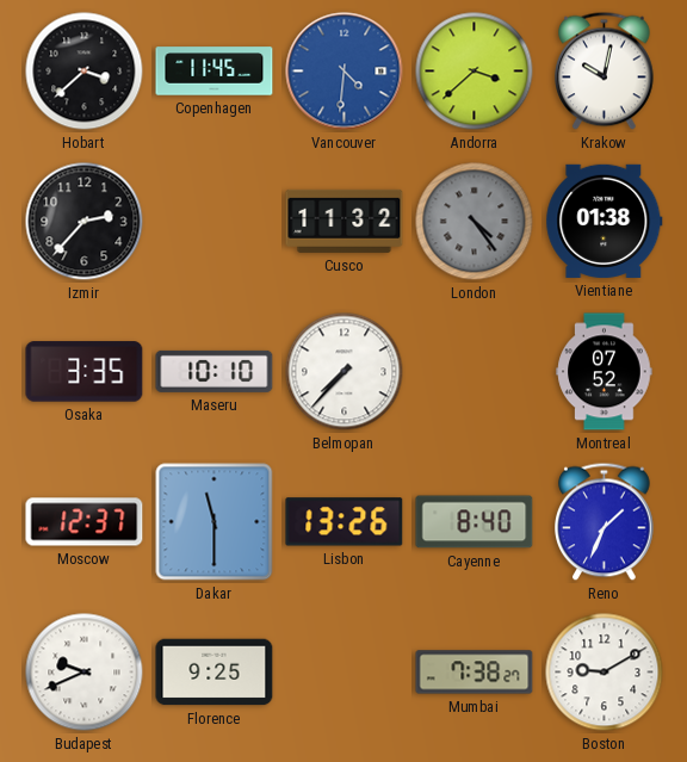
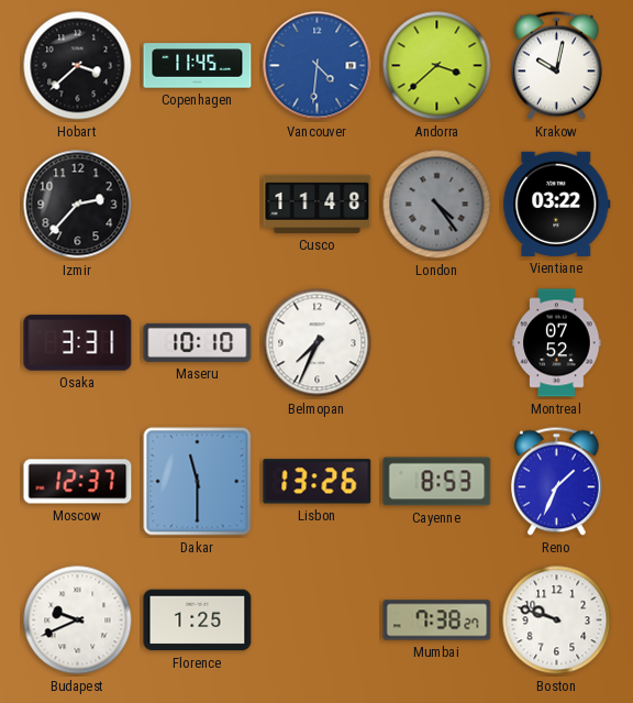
Cusco: 11:32 -> 11:48 (318, 204)
Vientiane: 01:38 -> 03:22 (557, 204)
Osaka: 3:35 -> 3:31 (78, 343)
Belmopan: 7:37 -> 7:34 (318, 343)
Cayenne: 8:40 -> 8:53 (437, 482)
Florence: 9:25 -> 1:25 (198, 620)
Boston: 9:10 -> 9:48 (557, 620)
